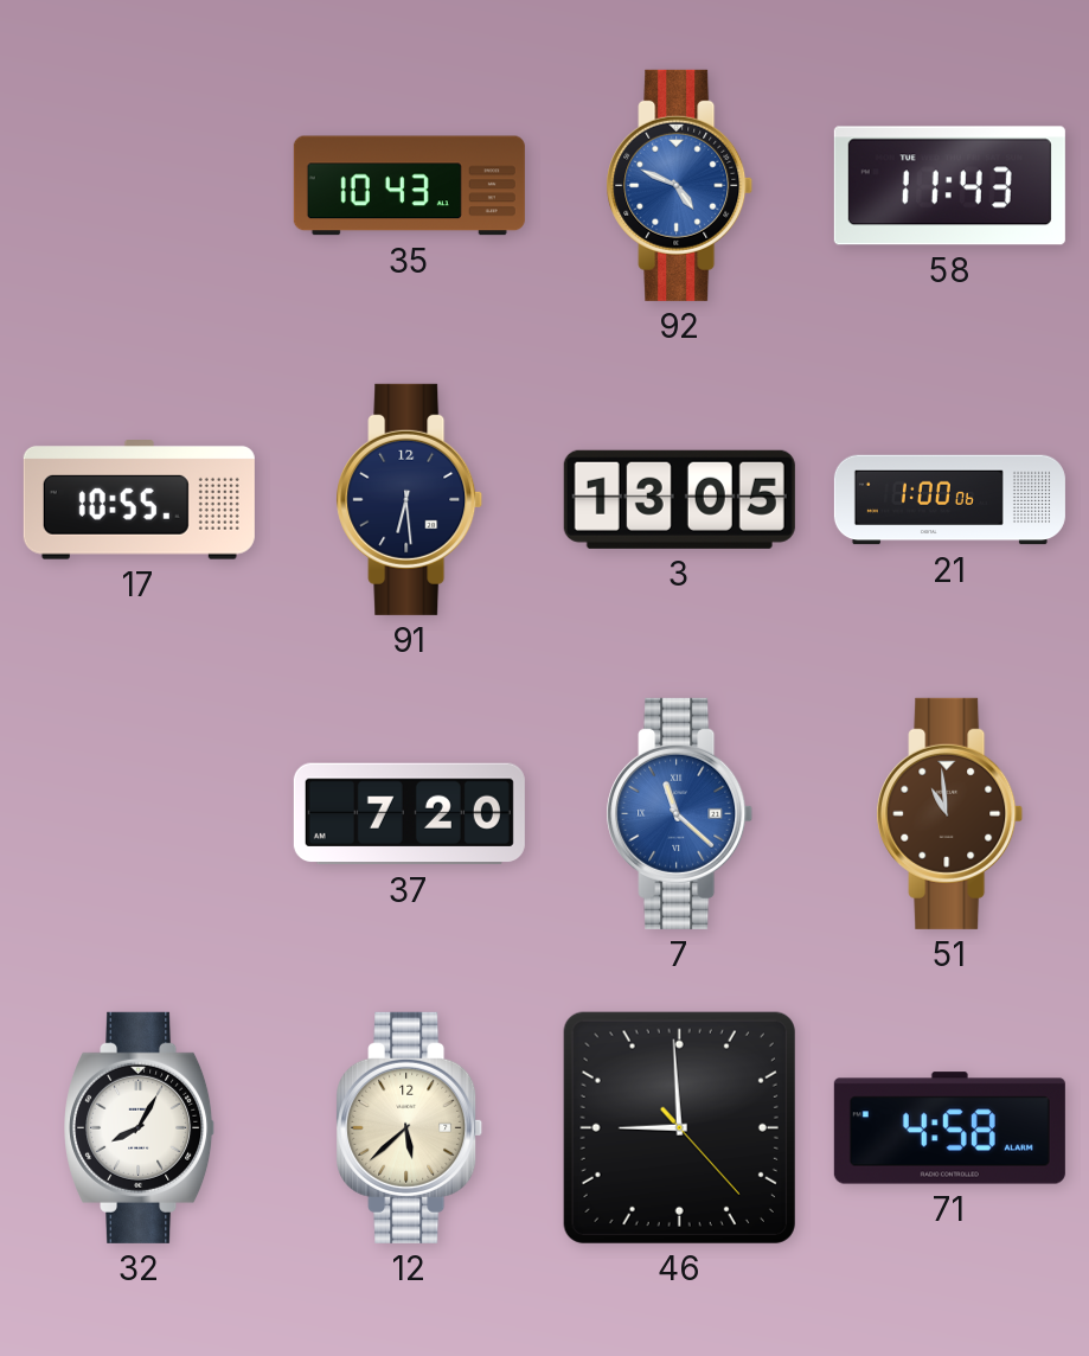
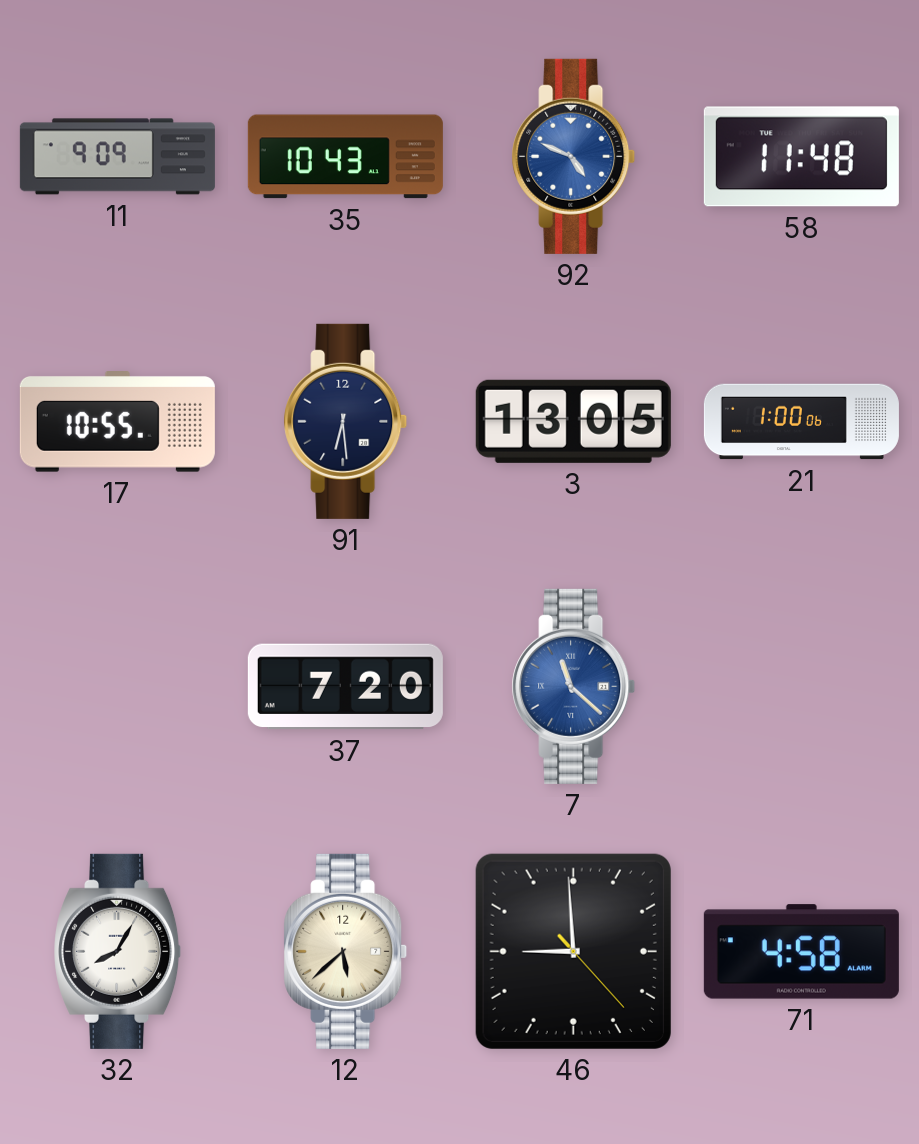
11: none -> 9:09 (117, 157)
58: 11:43 -> 11:48 (801, 157)
51: 10:59 -> none (950, 813)
